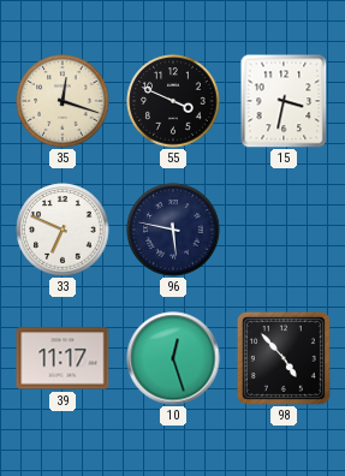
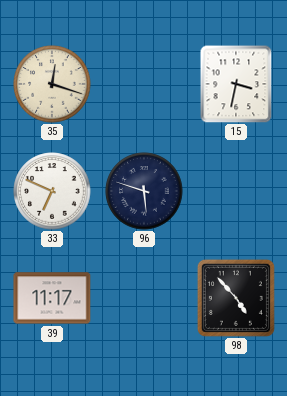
55: 3:49 -> none (173, 101)
96: 5:47 -> 5:48 (144, 191)
10: 12:27 -> none (173, 358)
